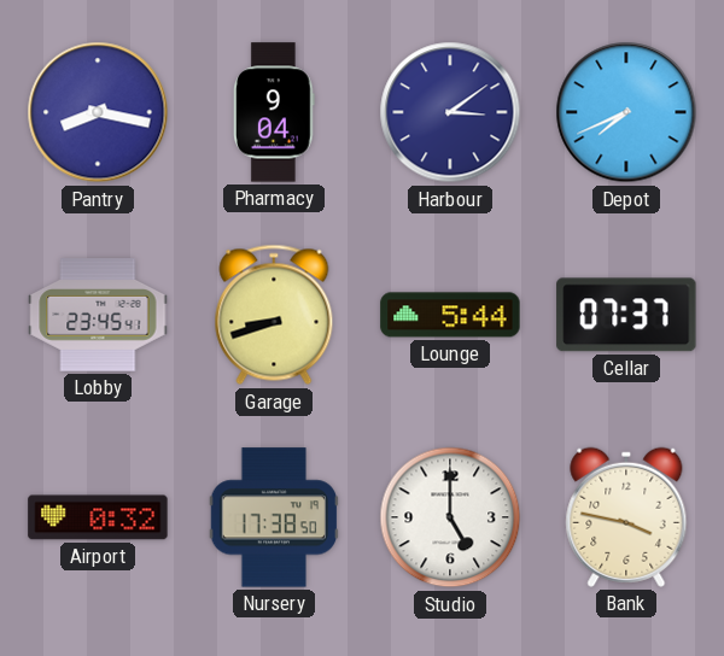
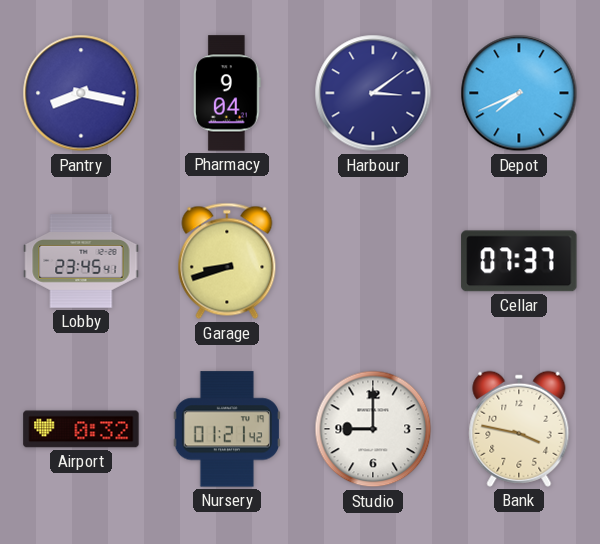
Lounge: 5:44 -> none (450, 315)
Nursery: 17:38 -> 01:21 (226, 429)
Studio: 5:00 -> 9:00 (373, 429)
